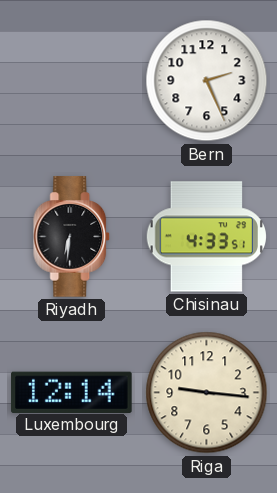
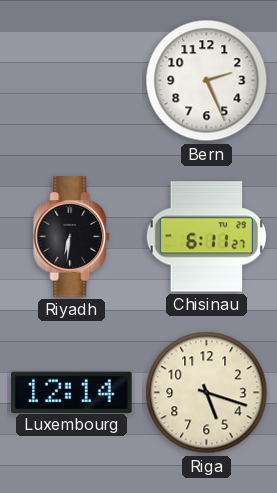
Chisinau: 4:33 -> 6:11 (206, 237)
Riga: 9:16 -> 5:18 (207, 393)
